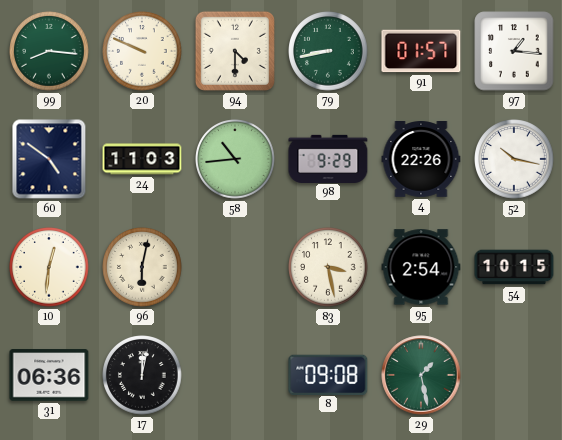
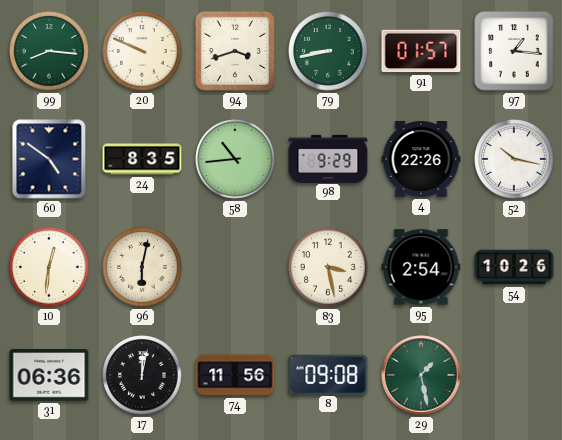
94: 4:30 -> 3:42 (235, 51)
24: 11:03 -> 8:35 (142, 159)
54: 10:15 -> 10:26 (514, 267)
74: none -> 11:56 (235, 375)
